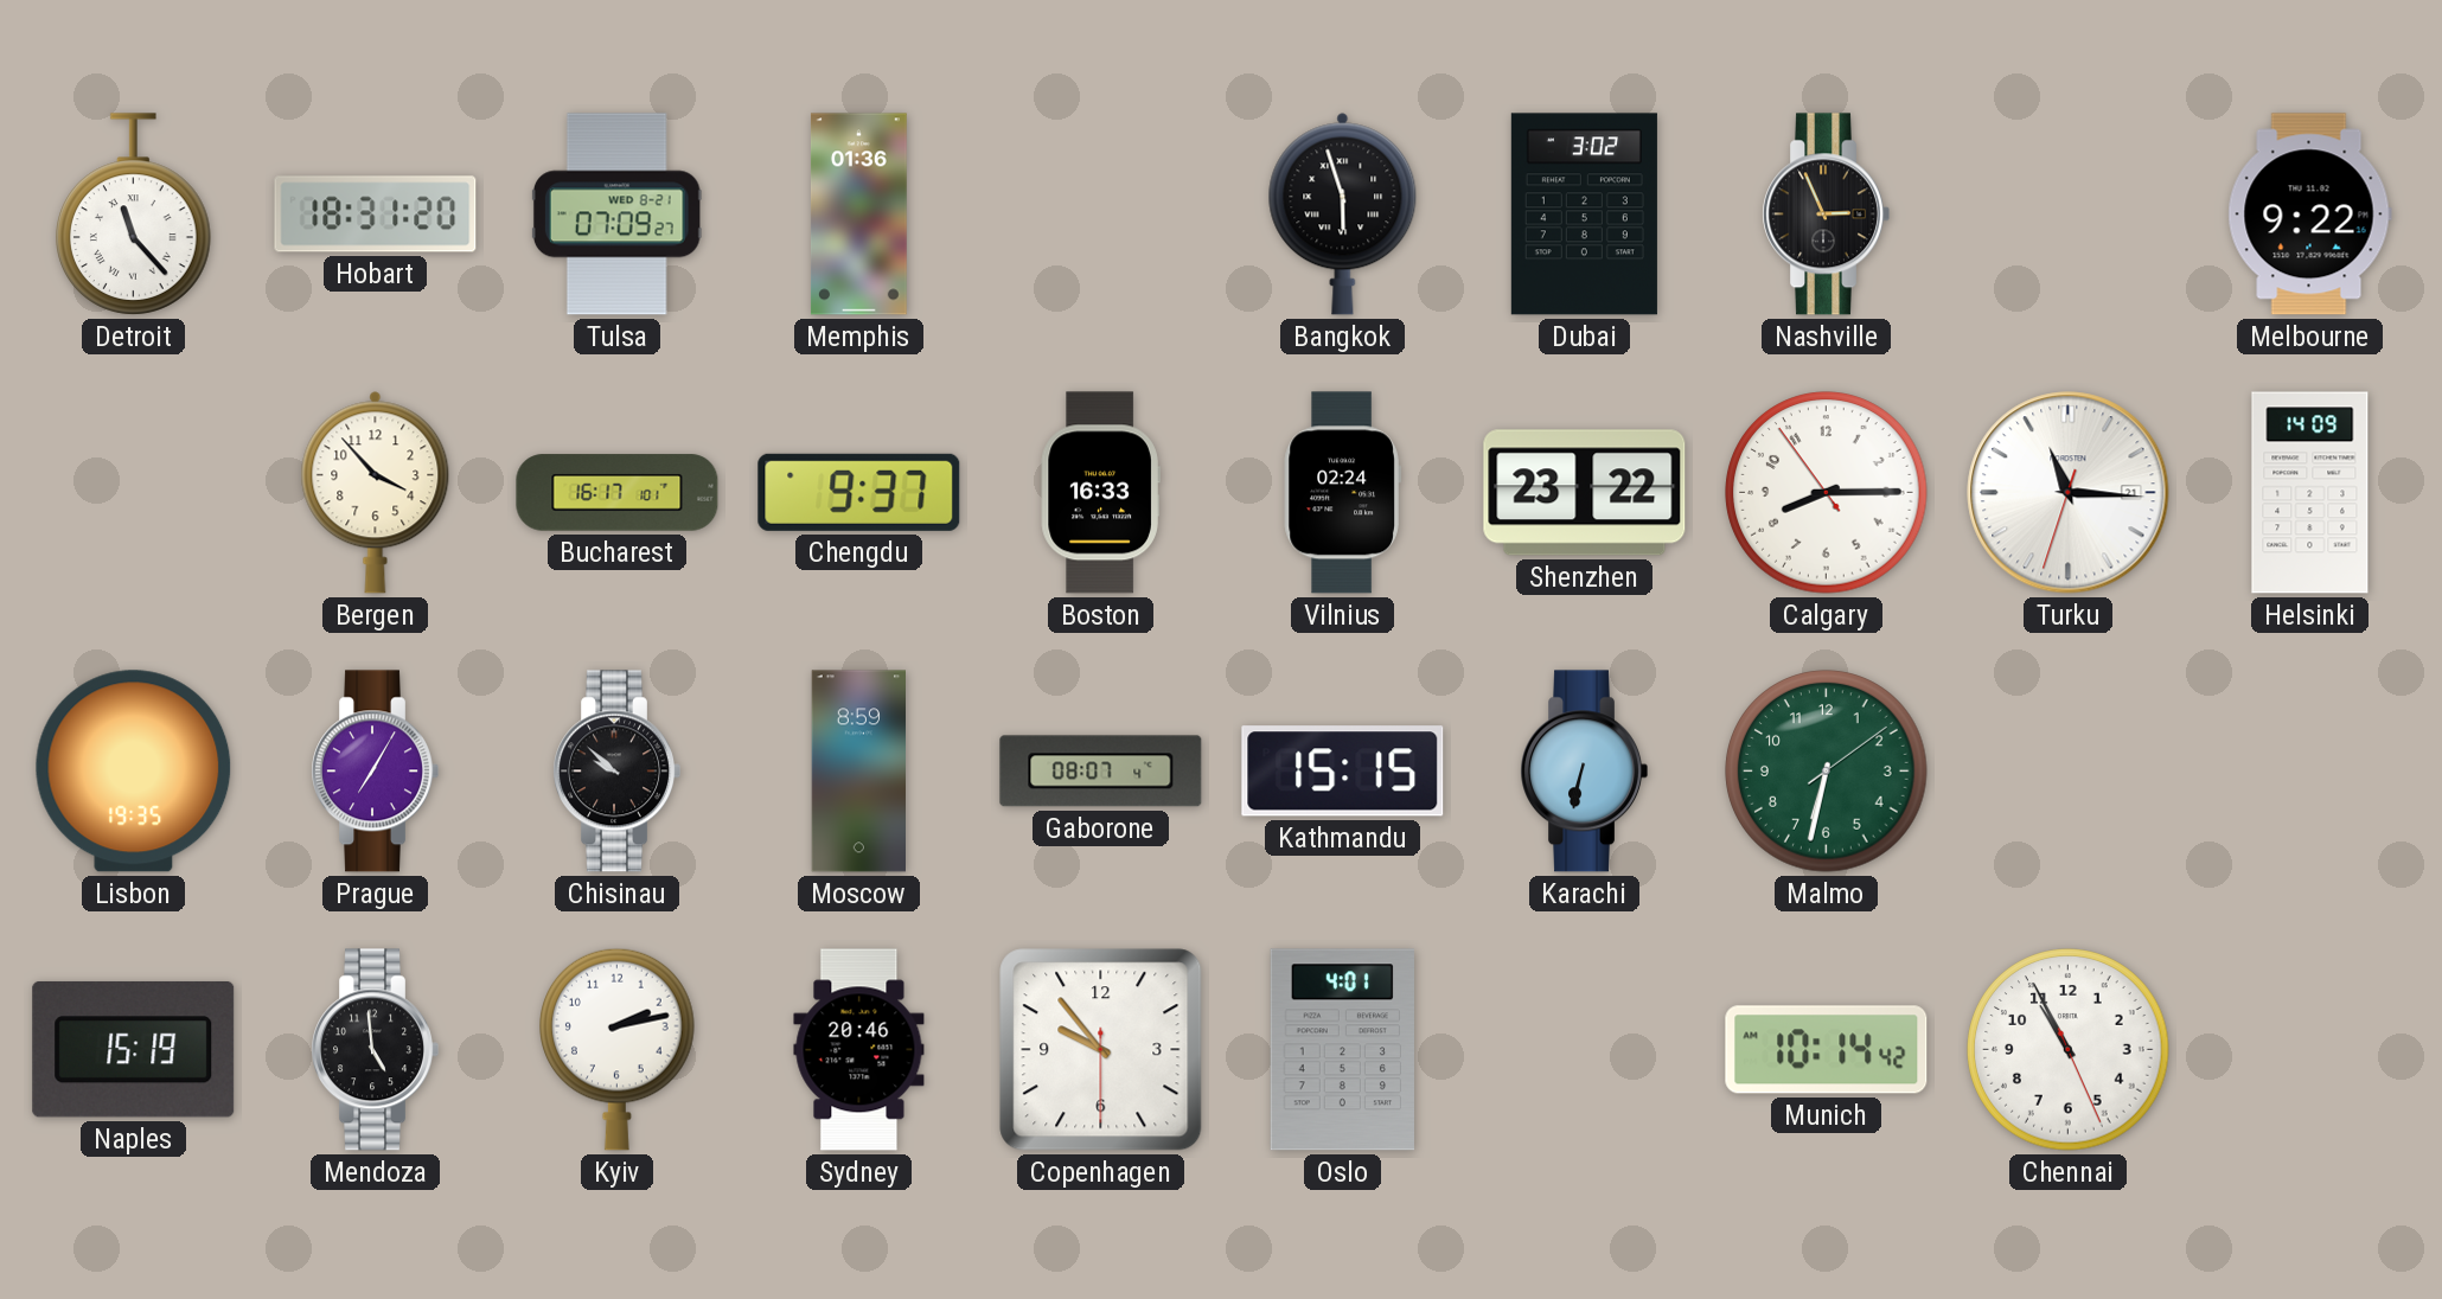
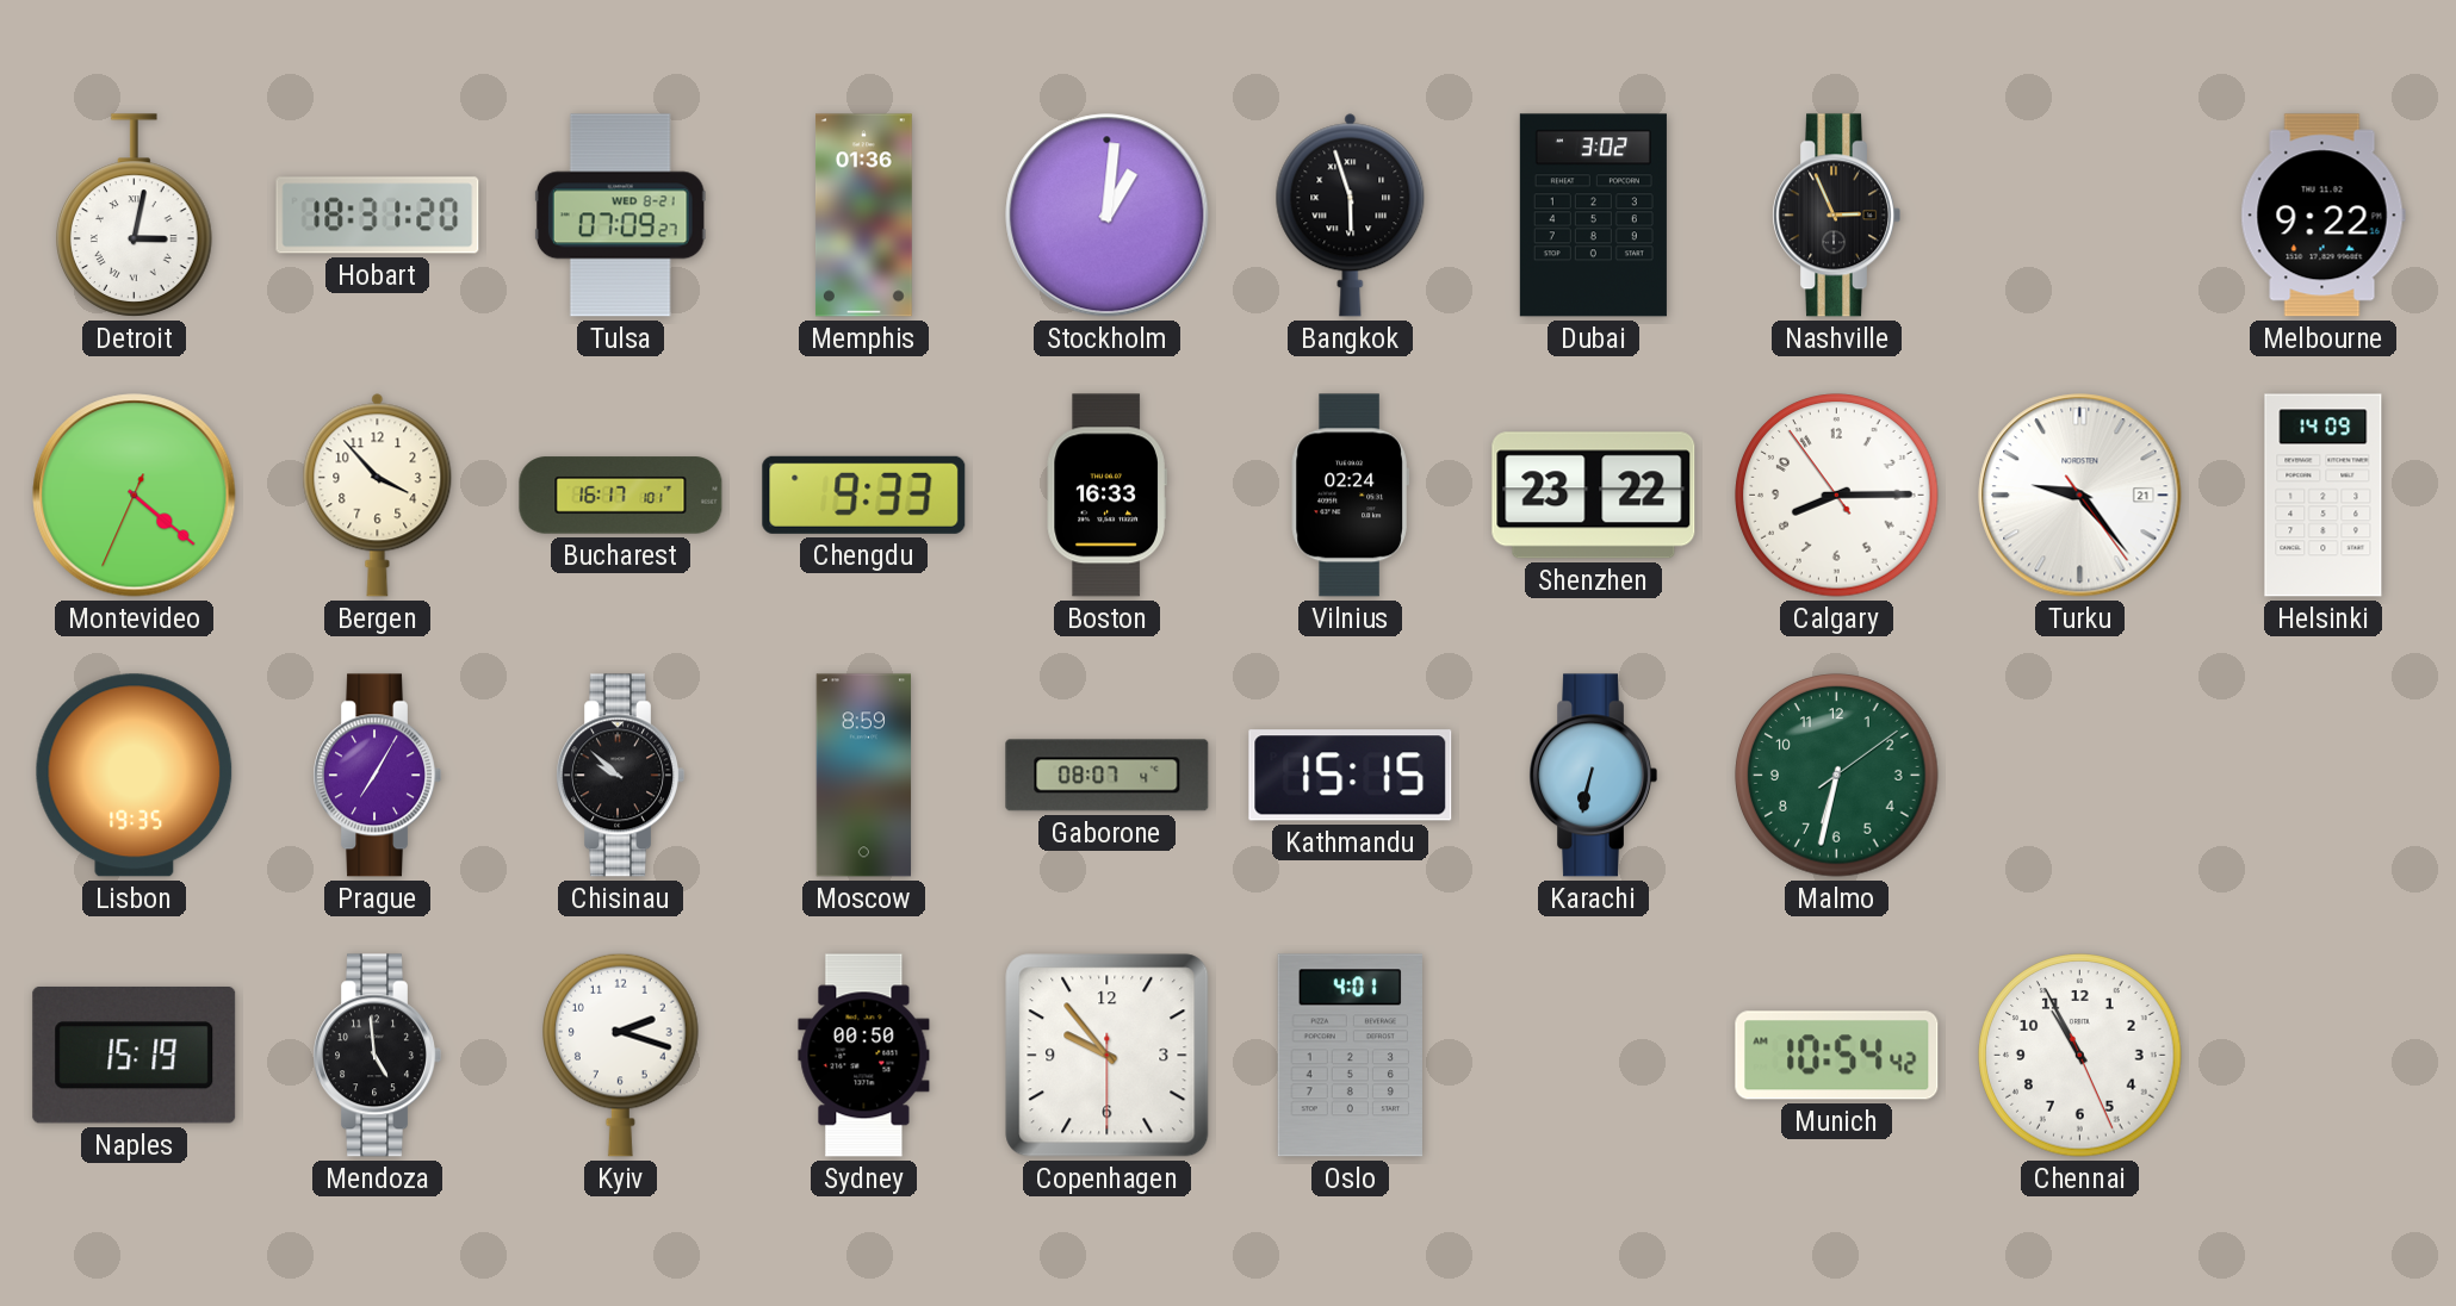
Detroit: 11:23 -> 3:02 (135, 216)
Stockholm: none -> 1:01 (1108, 216)
Montevideo: none -> 4:21 (135, 496)
Chengdu: 9:37 -> 9:33 (864, 495)
Turku: 11:15 -> 9:23 (2080, 496)
Kyiv: 2:13 -> 2:18 (621, 1055)
Sydney: 20:46 -> 00:50 (864, 1056)
Munich: 10:14 -> 10:54 (1837, 1056)
